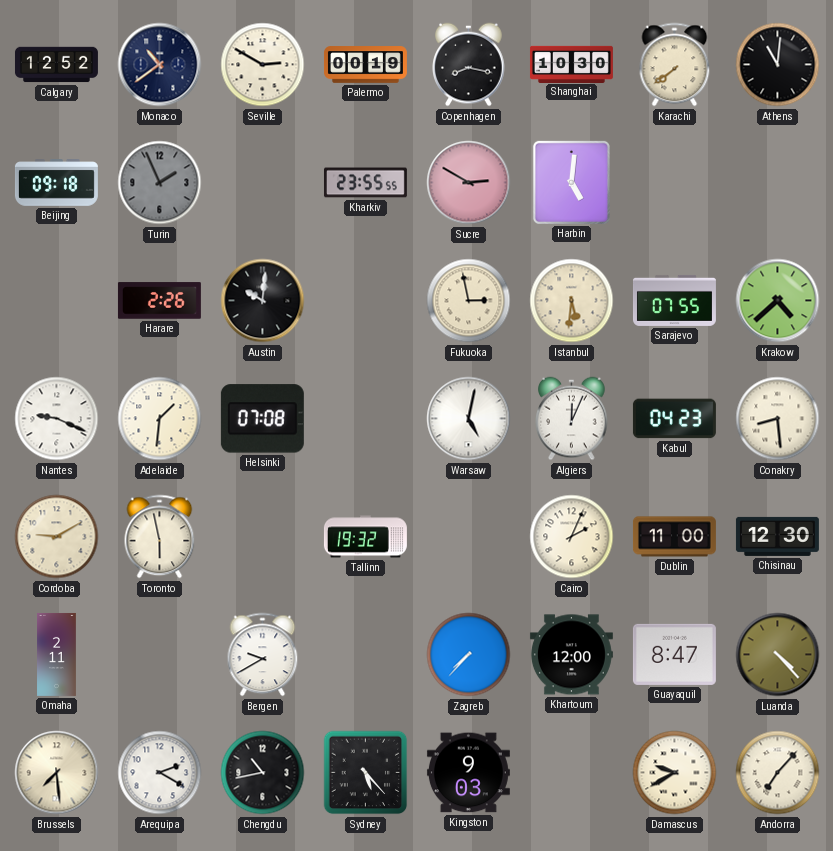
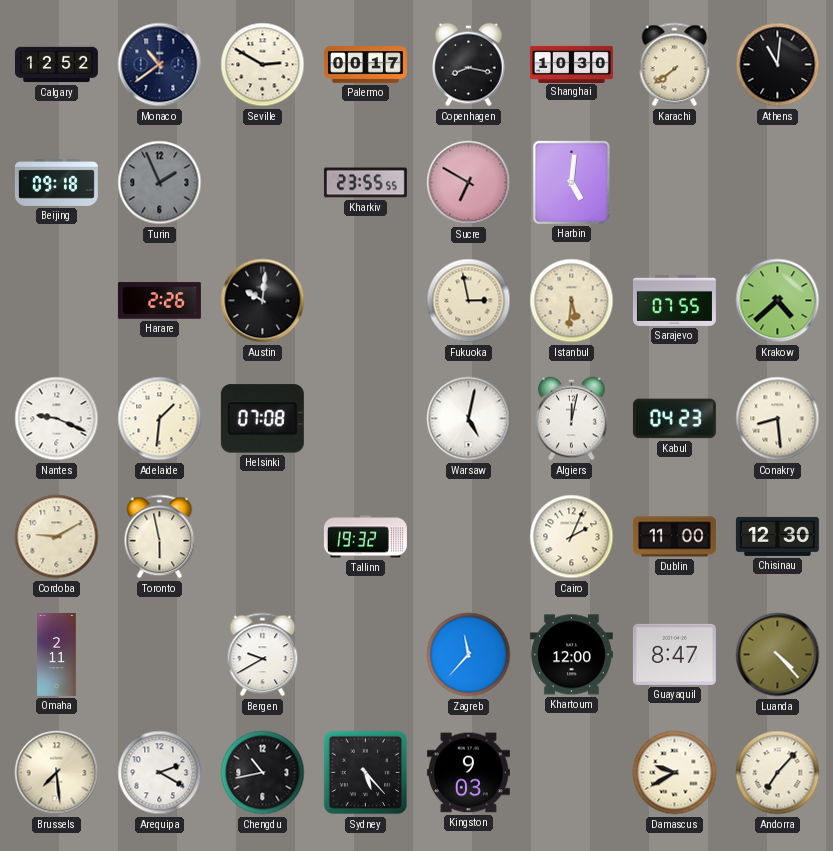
Palermo: 00:19 -> 00:17 (365, 65)
Sucre: 2:50 -> 6:50 (469, 183)
Algiers: 12:04 -> 12:02 (572, 419)
Zagreb: 7:37 -> 11:37 (469, 655)
